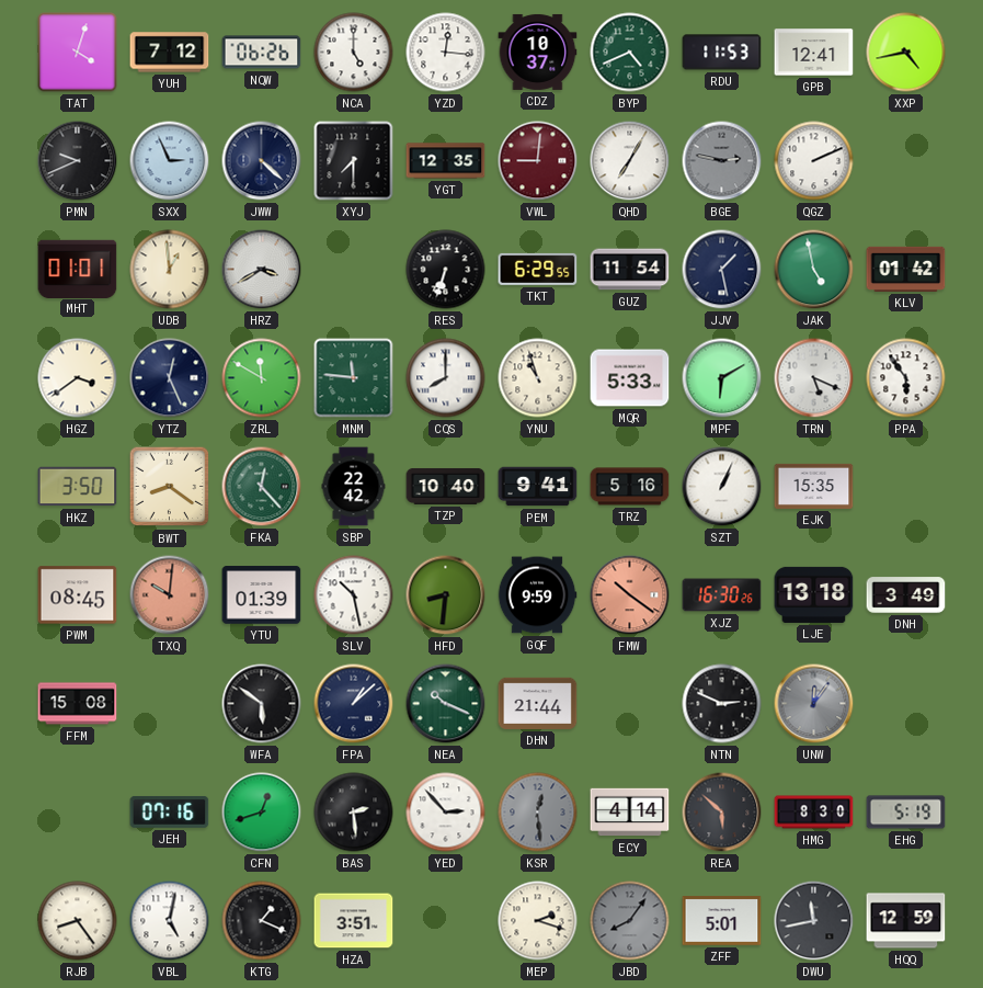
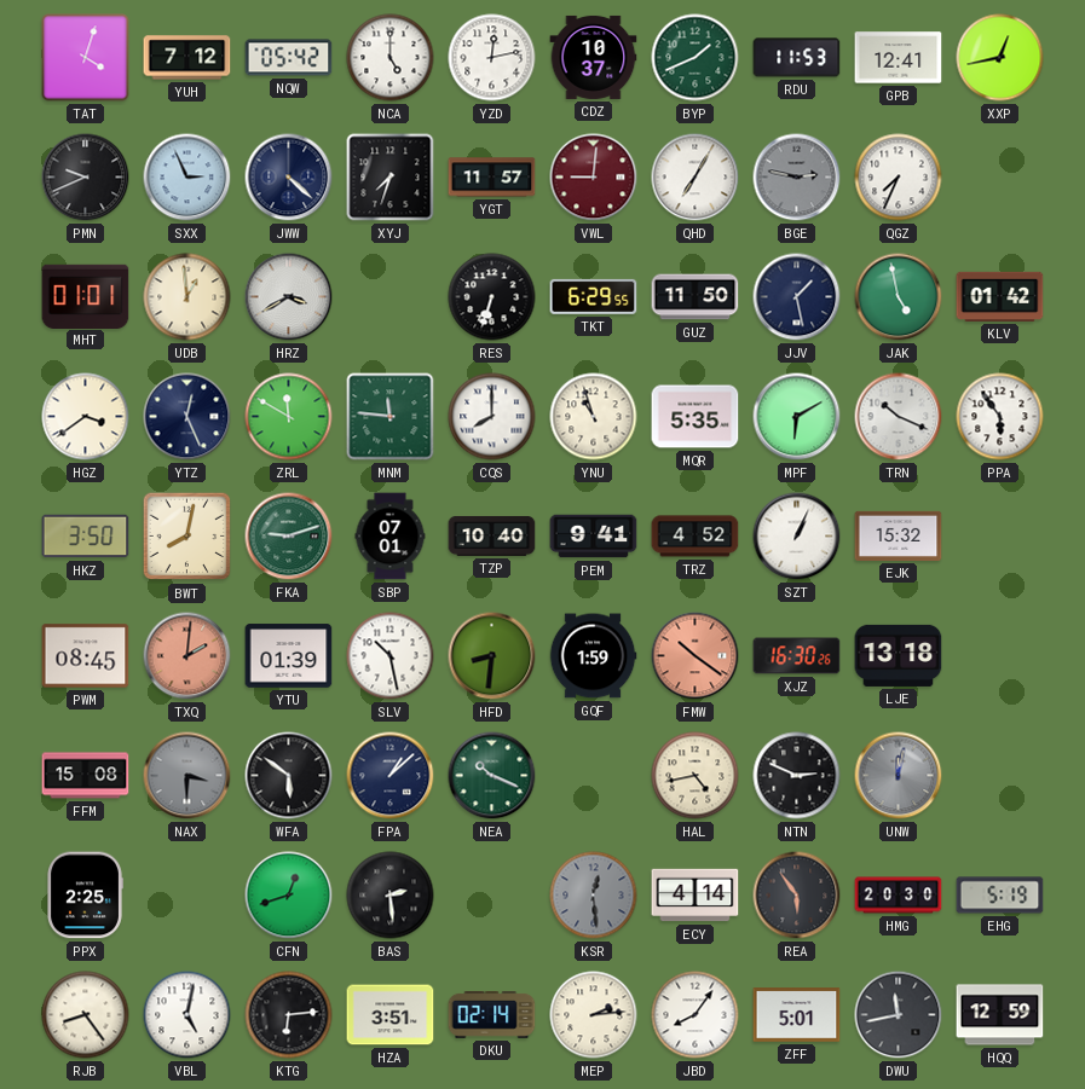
NQW: 06:26 -> 05:42 (289, 58)
YZD: 12:16 -> 12:13 (492, 58)
BYP: 4:41 -> 1:41 (696, 58)
XXP: 4:43 -> 12:43 (1000, 58)
XYJ: 7:30 -> 7:33 (391, 178)
YGT: 12:35 -> 11:57 (492, 178)
QGZ: 2:11 -> 7:34 (899, 178)
GUZ: 11:54 -> 11:50 (696, 297)
MQR: 5:33 -> 5:35 (696, 417)
TRN: 5:19 -> 10:19 (899, 417)
BWT: 8:21 -> 8:02 (187, 537)
FKA: 12:23 -> 9:12 (289, 537)
SBP: 22:42 -> 07:01 (391, 537)
TRZ: 5:16 -> 4:52 (696, 537)
EJK: 15:35 -> 15:32 (899, 535)
TXQ: 10:01 -> 2:01 (187, 656)
GQF: 9:59 -> 1:59 (593, 656)
DNH: 3:49 -> none (906, 595)
NAX: none -> 3:30 (187, 776)
DHN: 21:44 -> none (538, 703)
HAL: none -> 4:43 (696, 776)
UNW: 12:06 -> 12:02 (899, 776)
PPX: none -> 2:25 (85, 896)
JEH: 07:16 -> none (170, 813)
YED: 2:53 -> none (446, 813)
REA: 5:52 -> 5:54 (797, 896)
HMG: 8:30 -> 20:30 (899, 896)
KTG: 1:19 -> 6:14 (289, 1015)
DKU: none -> 02:14 (492, 1014)
MEP: 2:18 -> 2:14 (594, 1015)
JBD dial: grey -> white (696, 1015)
